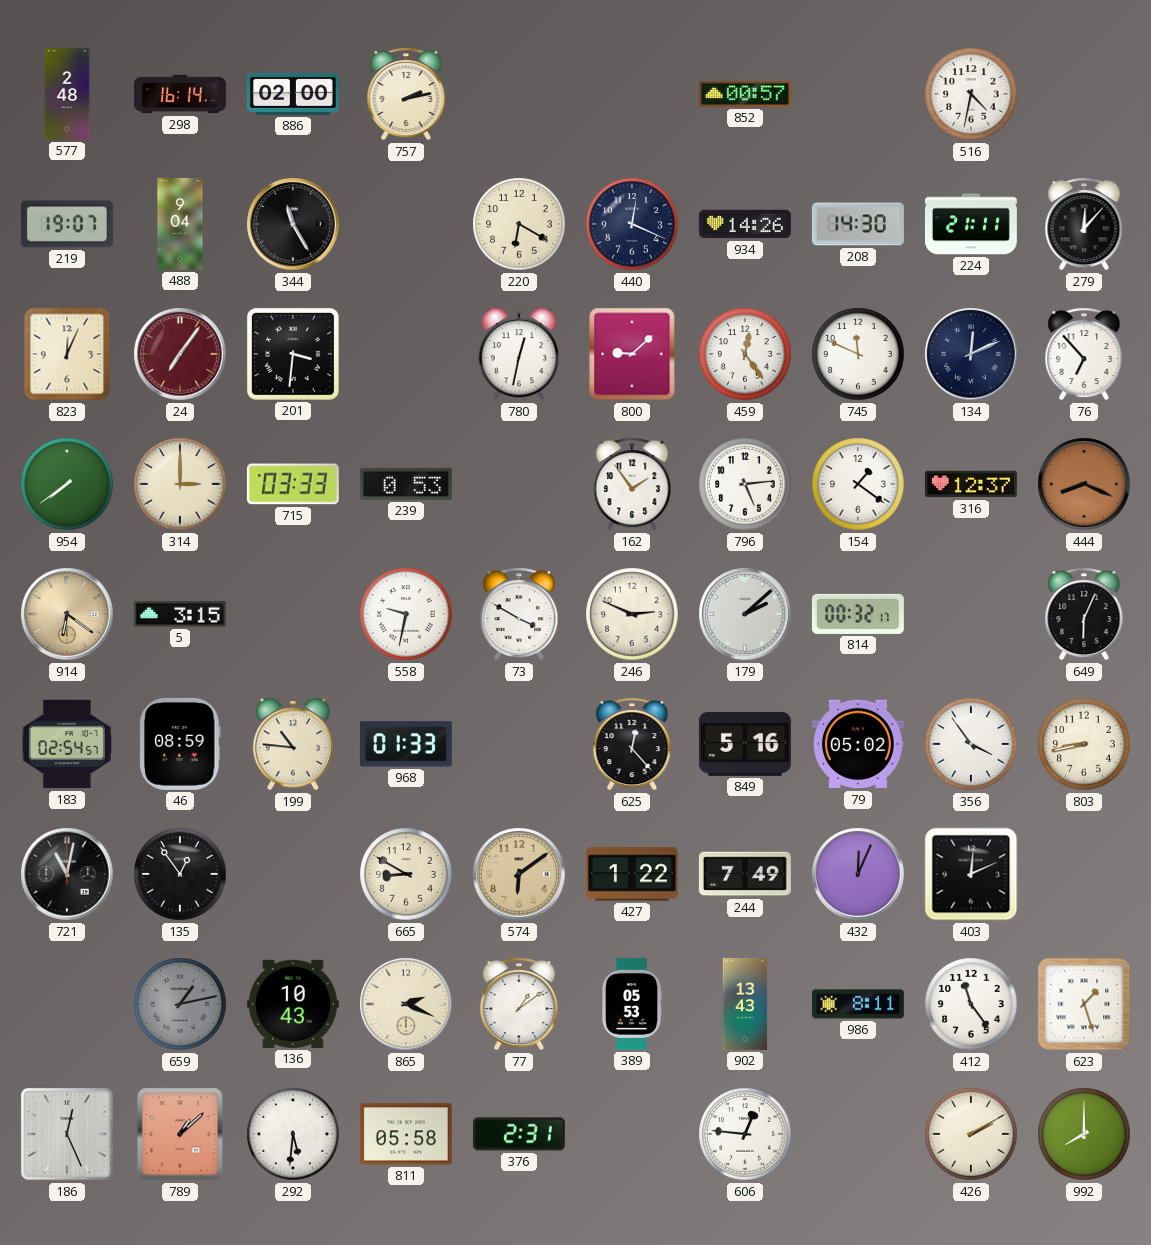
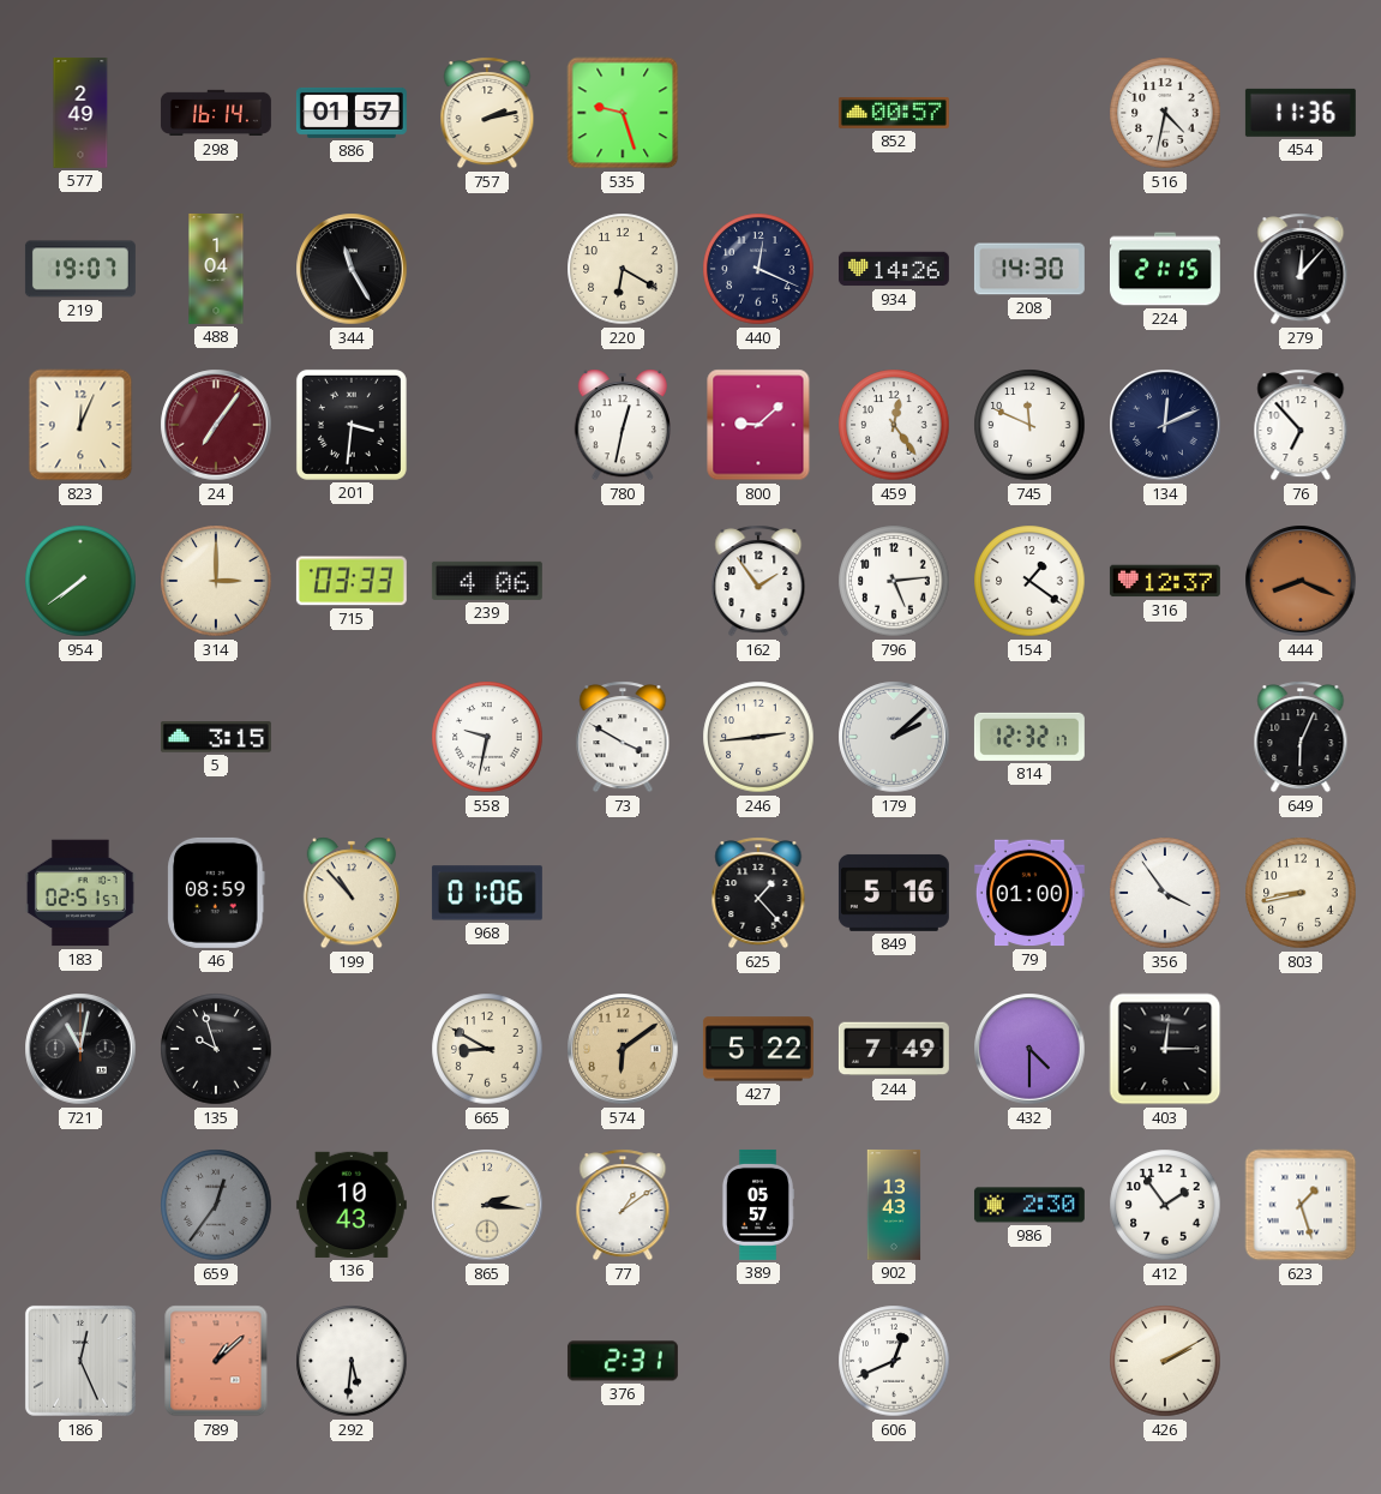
577: 2:48 -> 2:49 (80, 113)
886: 02:00 -> 01:57 (352, 113)
535: none -> 9:27 (623, 113)
454: none -> 11:36 (1301, 113)
488: 9:04 -> 1:04 (216, 269)
224: 21:11 -> 21:15 (1165, 269)
239: 0:53 -> 4:06 (487, 581)
914: 6:21 -> none (67, 614)
246: 2:49 -> 2:44 (758, 737)
814: 00:32 -> 12:32 (1029, 737)
183: 02:54 -> 02:51 (80, 893)
199: 10:46 -> 10:53 (350, 893)
968: 01:33 -> 01:06 (487, 893)
625: 12:23 -> 1:23 (758, 893)
79: 05:02 -> 01:00 (1029, 893)
135: 12:54 -> 9:57 (216, 1049)
427: 1:22 -> 5:22 (758, 1049)
432: 12:04 -> 4:30 (1029, 1049)
403: 12:11 -> 12:15 (1165, 1049)
659: 1:13 -> 12:36 (216, 1205)
865: 2:19 -> 2:16 (487, 1205)
389: 05:53 -> 05:57 (757, 1205)
986: 8:11 -> 2:30 (1029, 1205)
412: 11:24 -> 1:54 (1165, 1205)
811: 05:58 -> none (406, 1134)
606: 12:46 -> 12:41 (894, 1361)
992: 8:00 -> none (1084, 1134)
